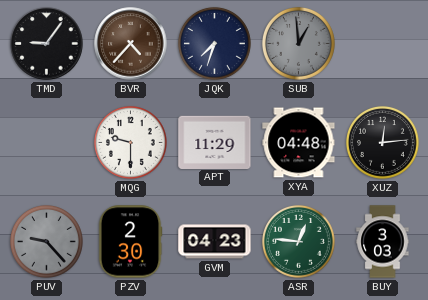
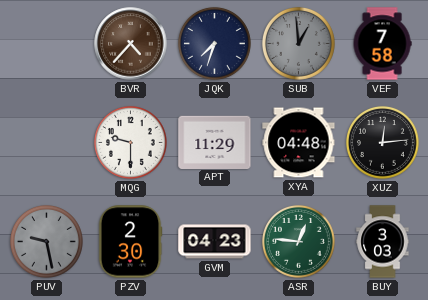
TMD: 9:06 -> none (47, 44)
VEF: none -> 7:58 (382, 44)
PUV: 9:23 -> 9:28 (46, 241)
